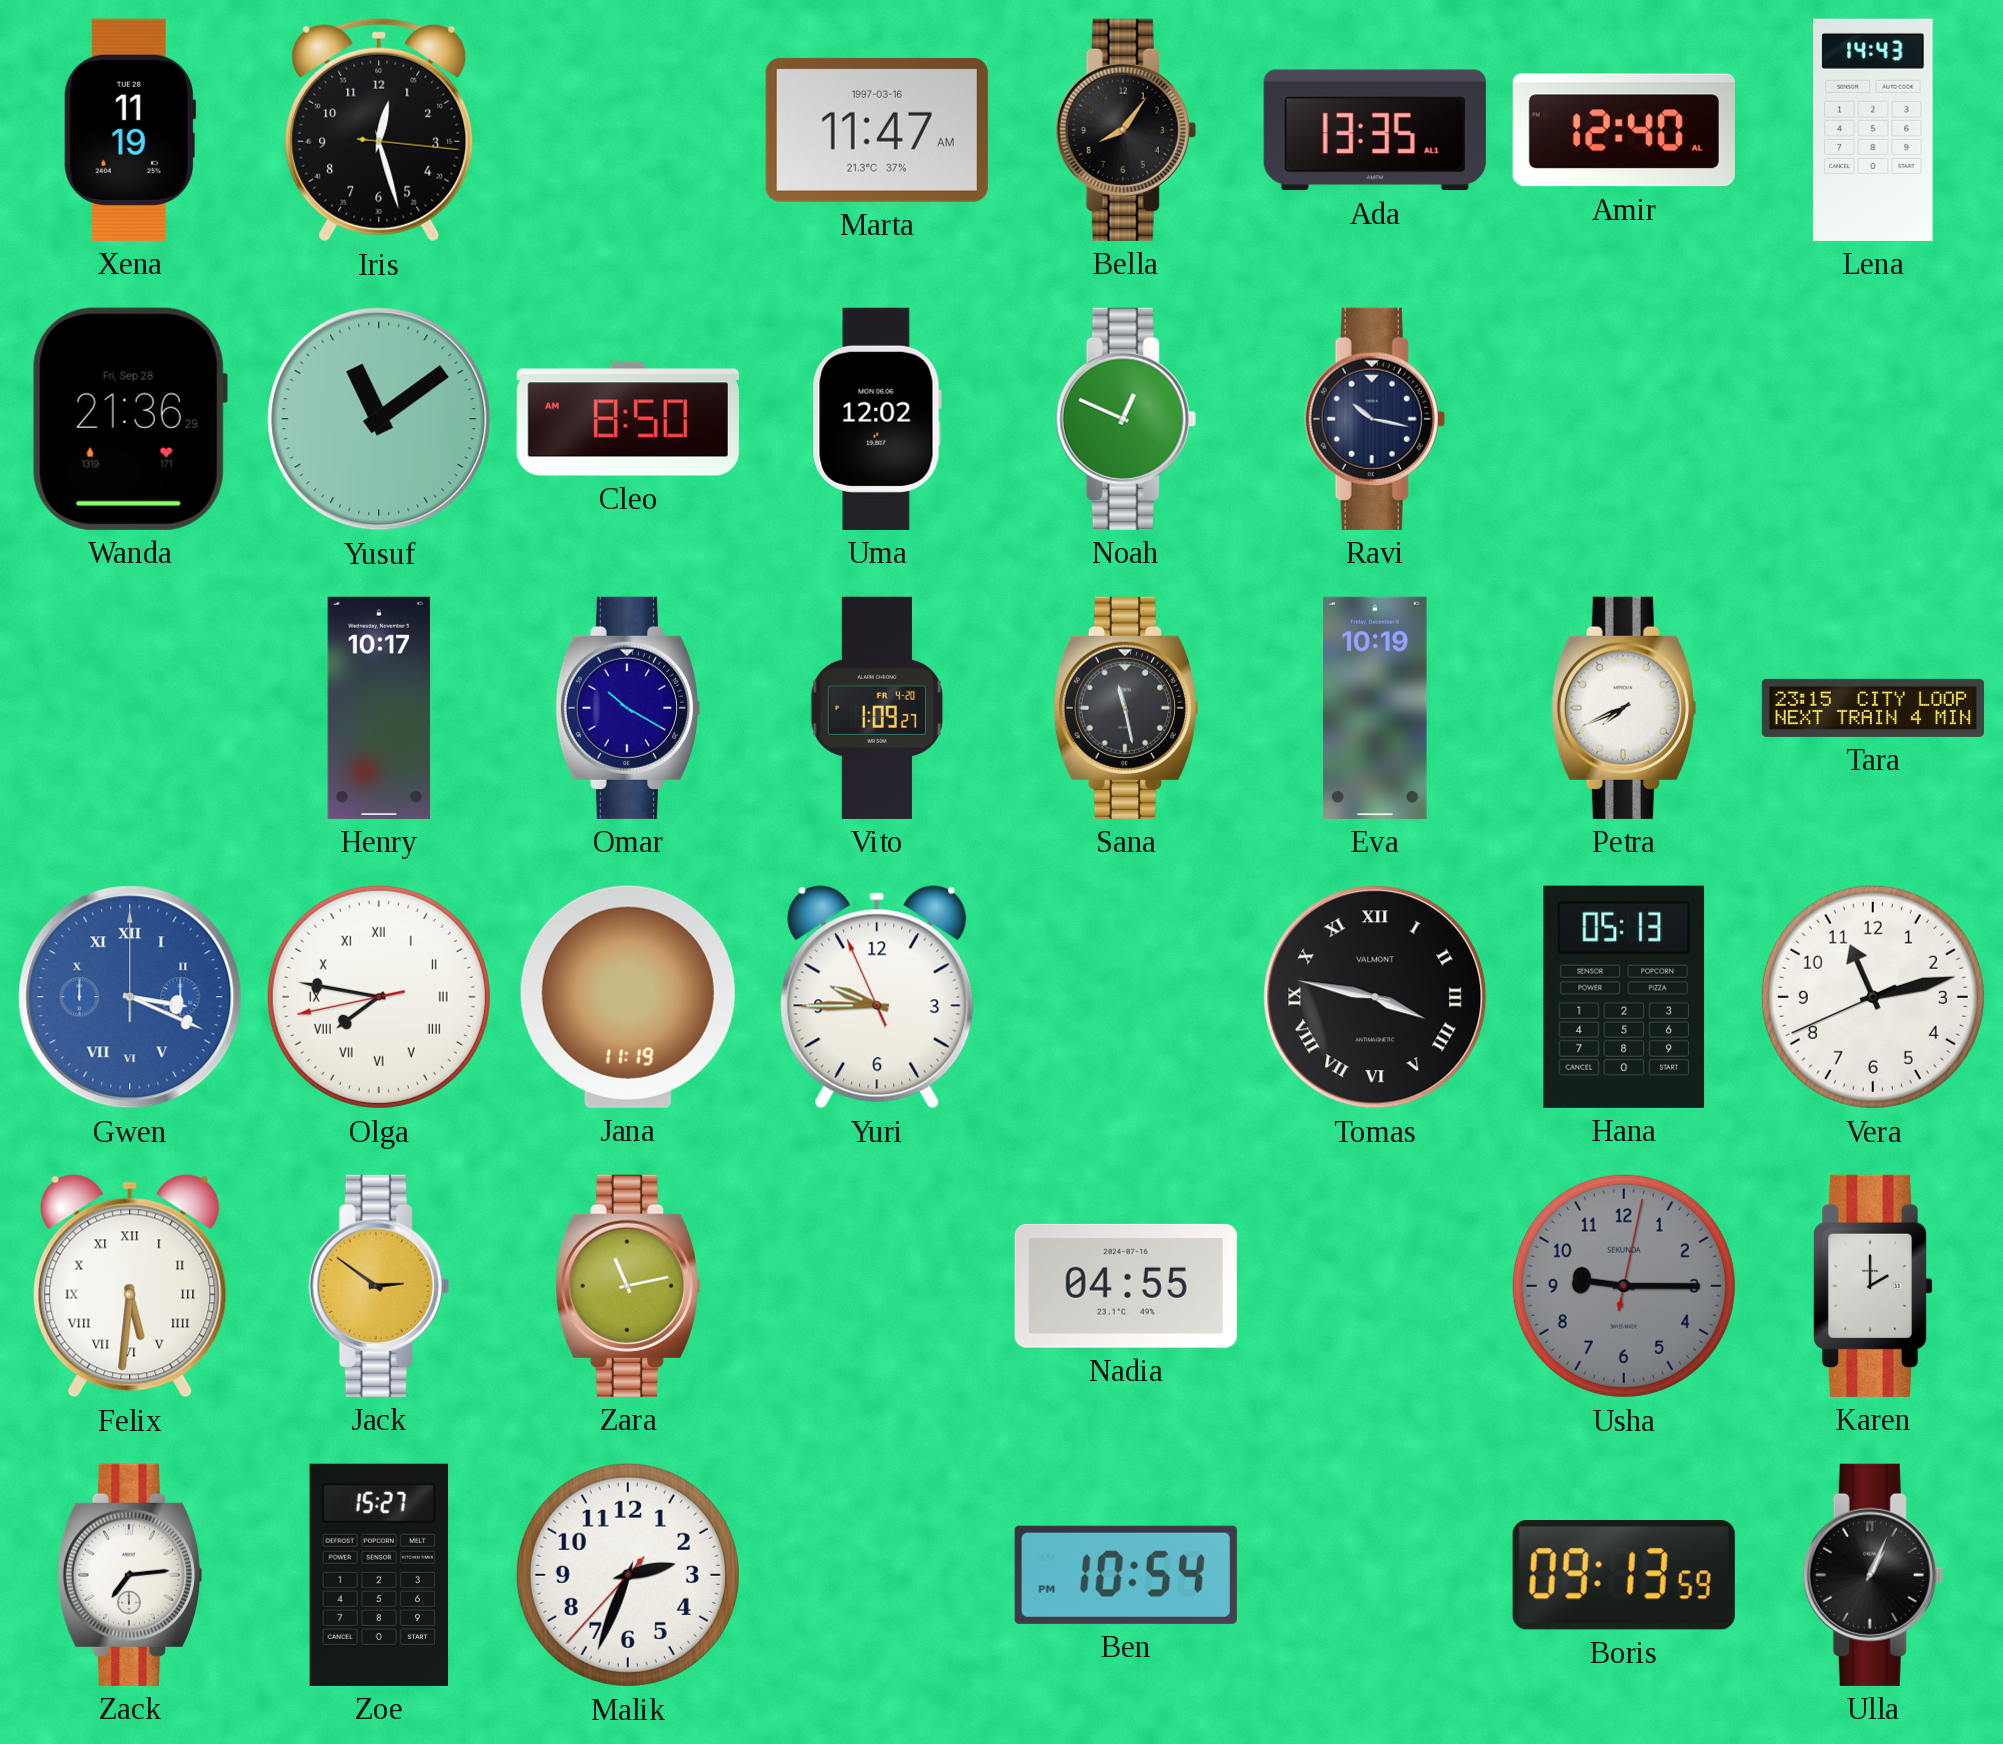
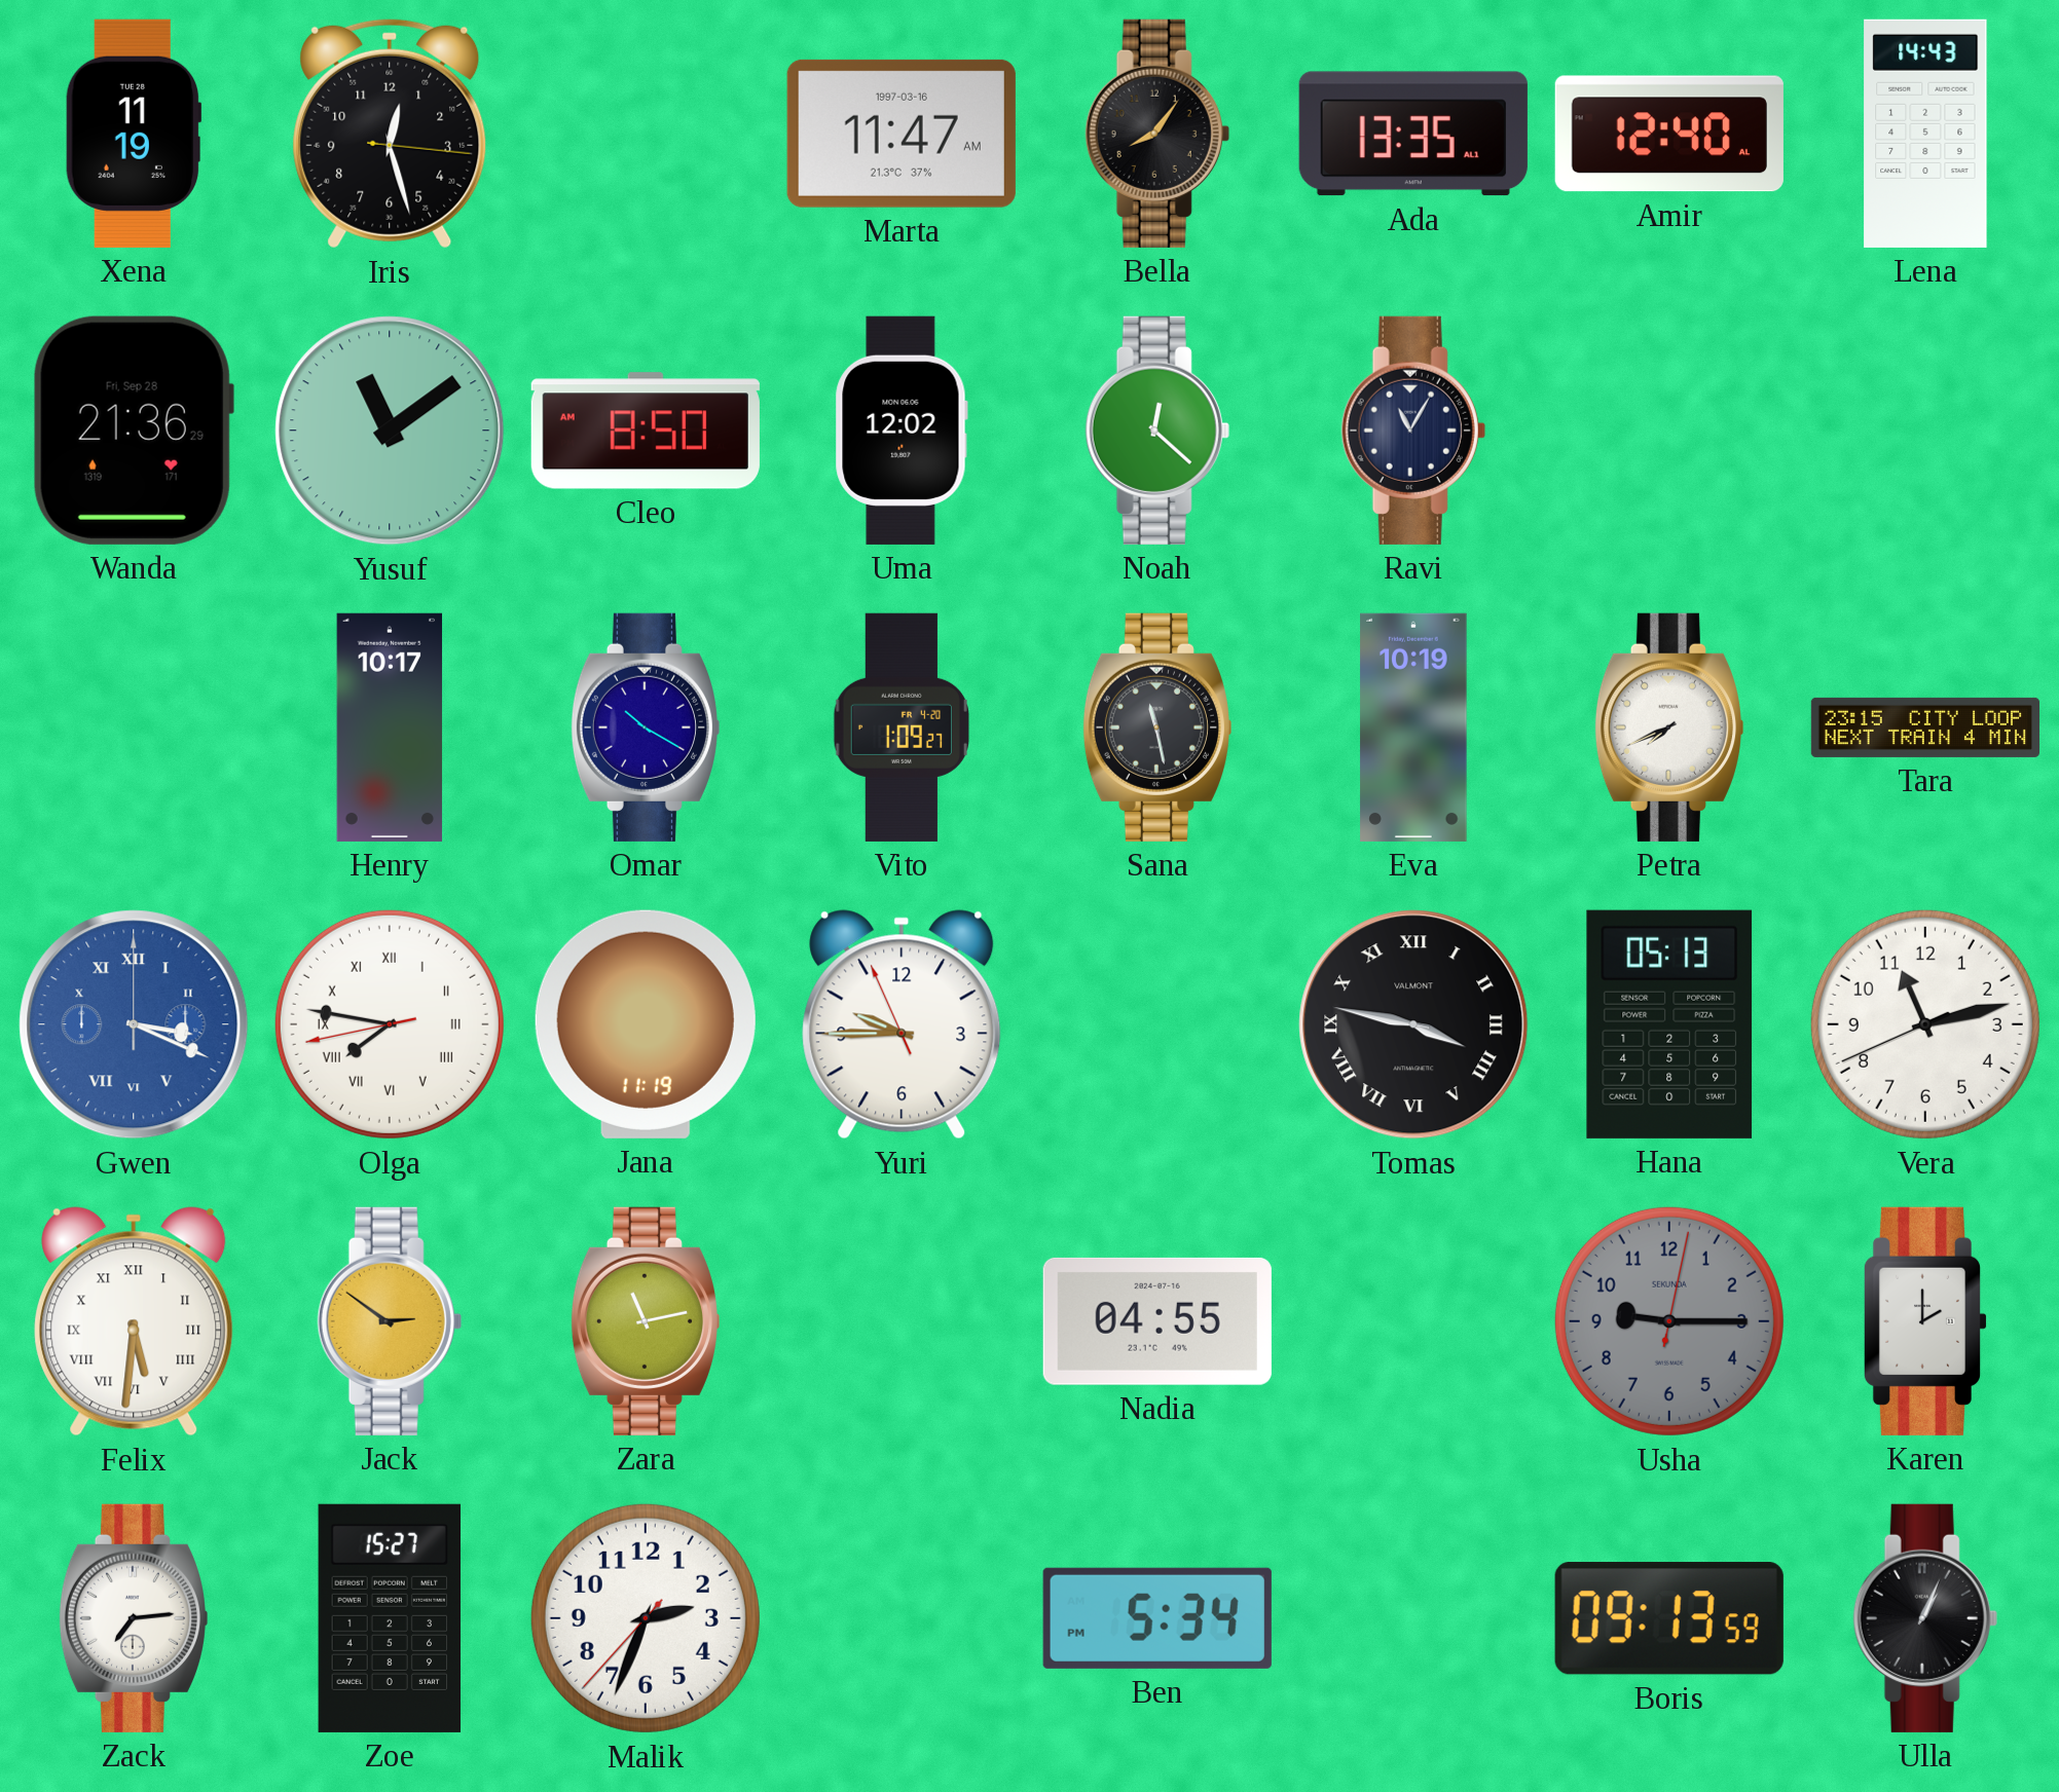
Noah: 12:49 -> 12:22 (1157, 431)
Ravi: 10:17 -> 11:05 (1413, 431)
Ben: 10:54 -> 5:34 (1157, 1618)
